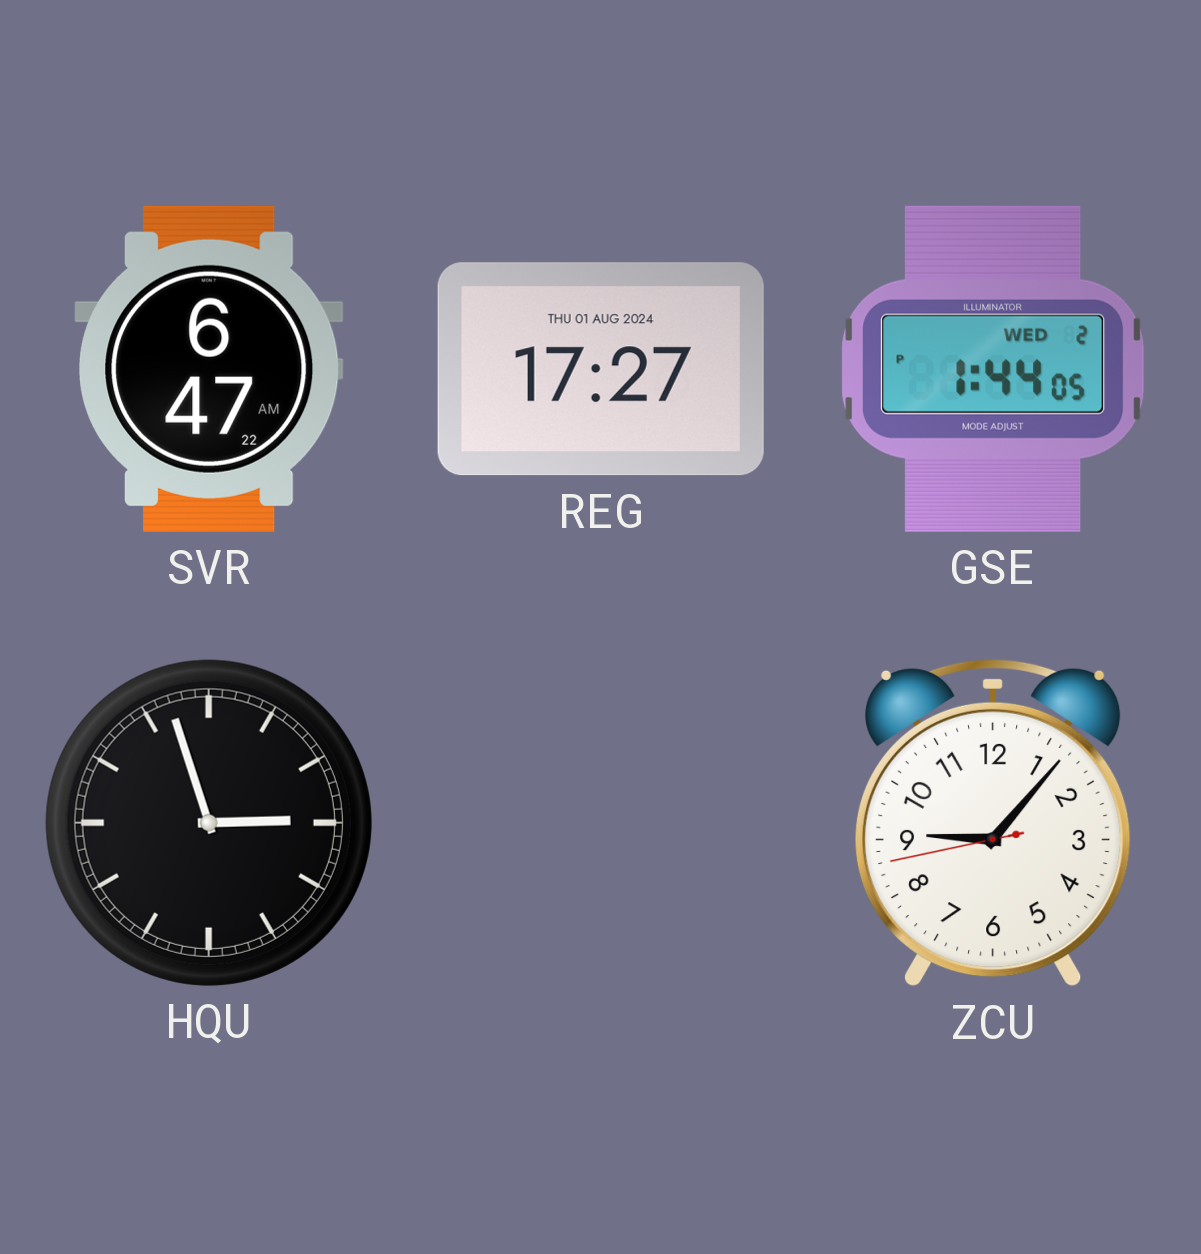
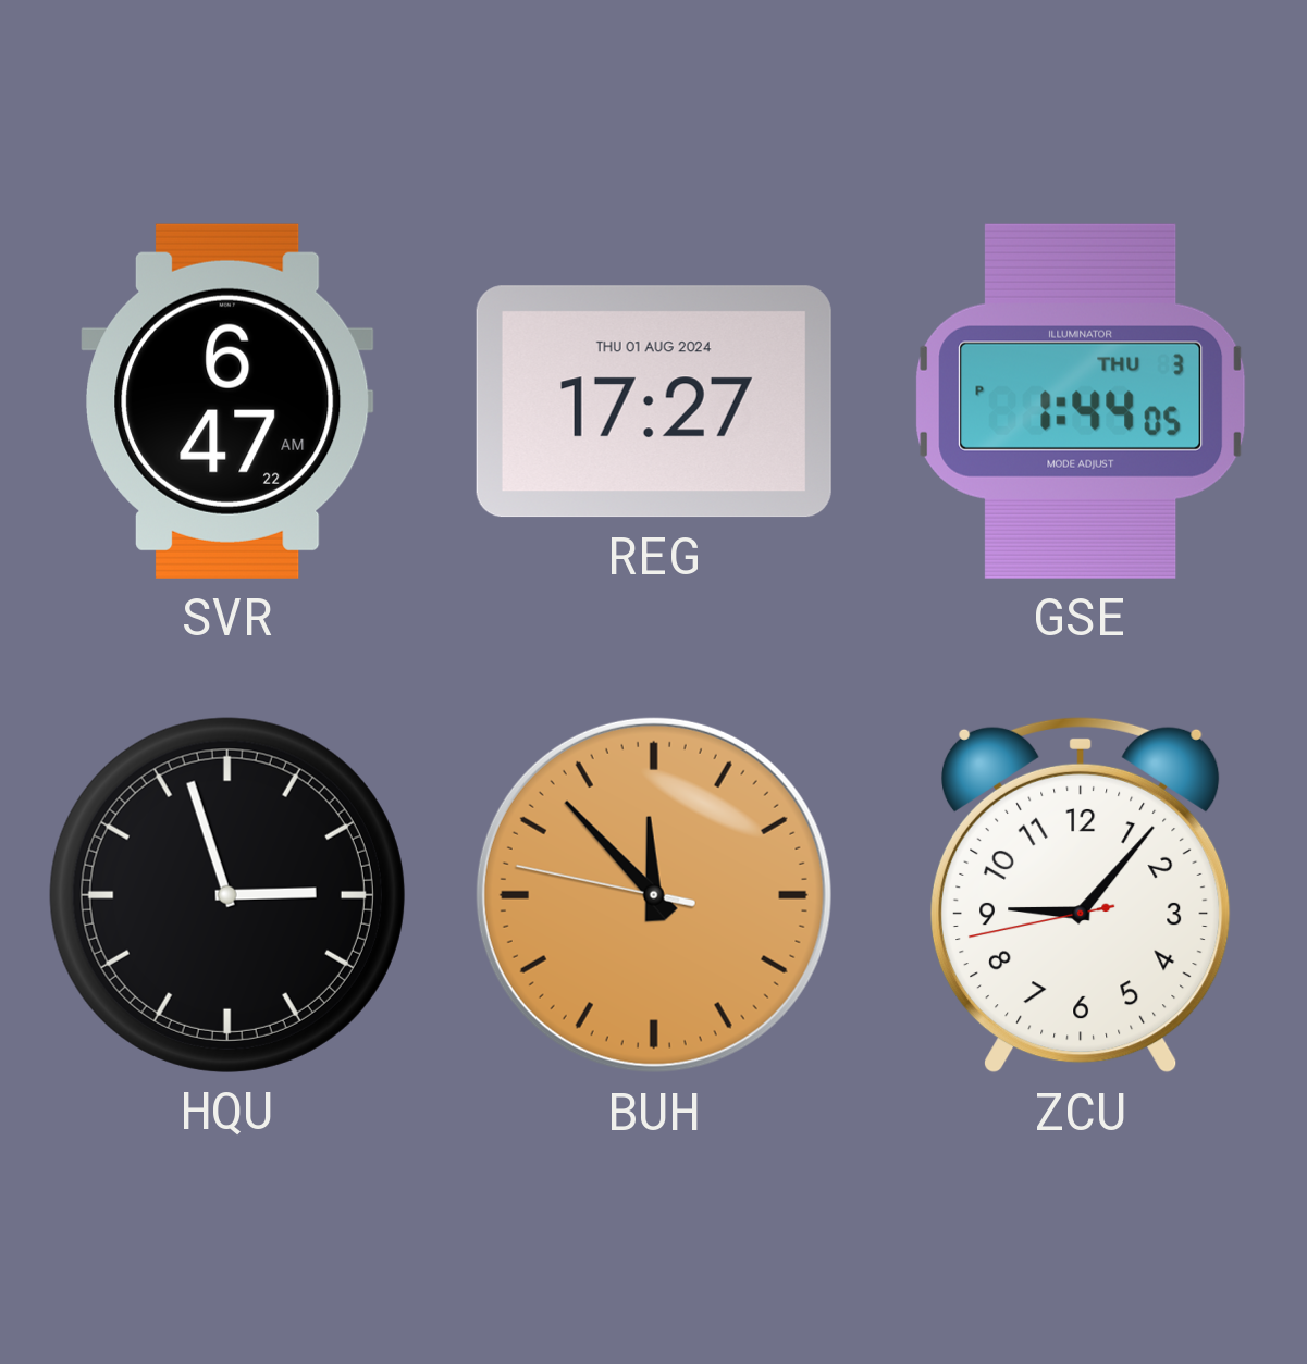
GSE date: WED 2 -> THU 3 (1081, 401)
BUH: none -> 11:52 (654, 895)
